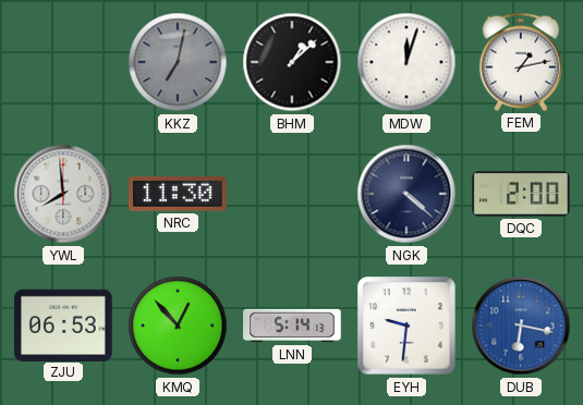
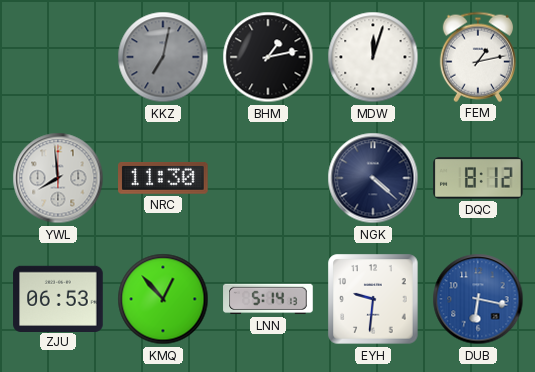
BHM: 1:08 -> 1:13 (268, 57)
DQC: 2:00 -> 8:12 (478, 178)
